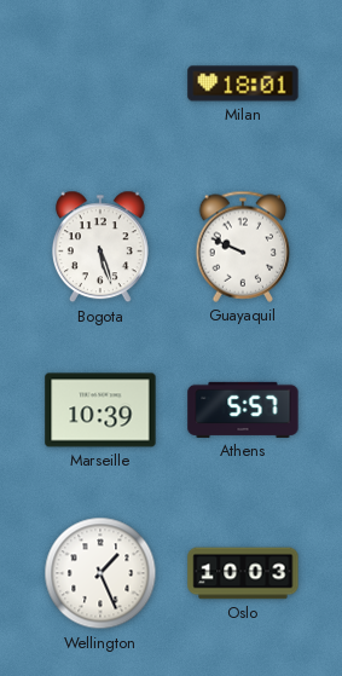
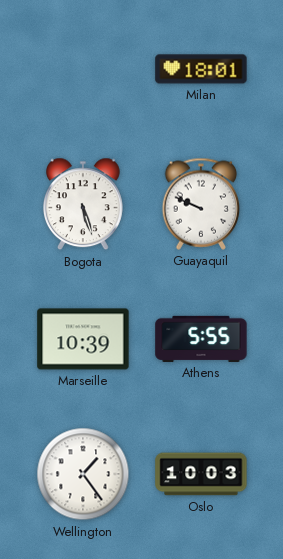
Athens: 5:57 -> 5:55 (201, 339)
Wellington: 1:26 -> 1:24 (83, 474)
